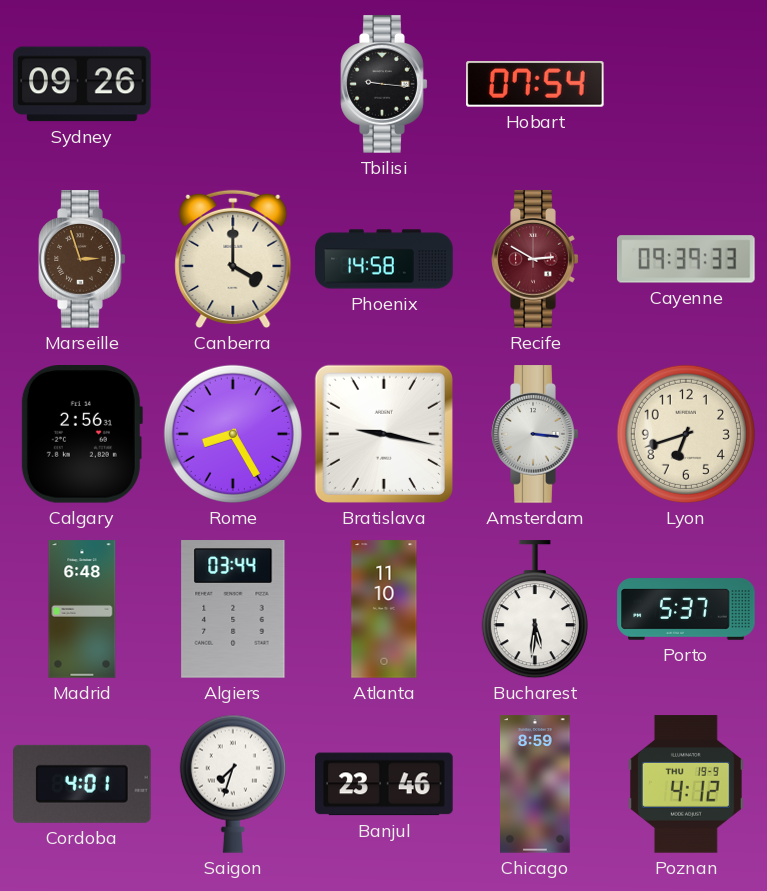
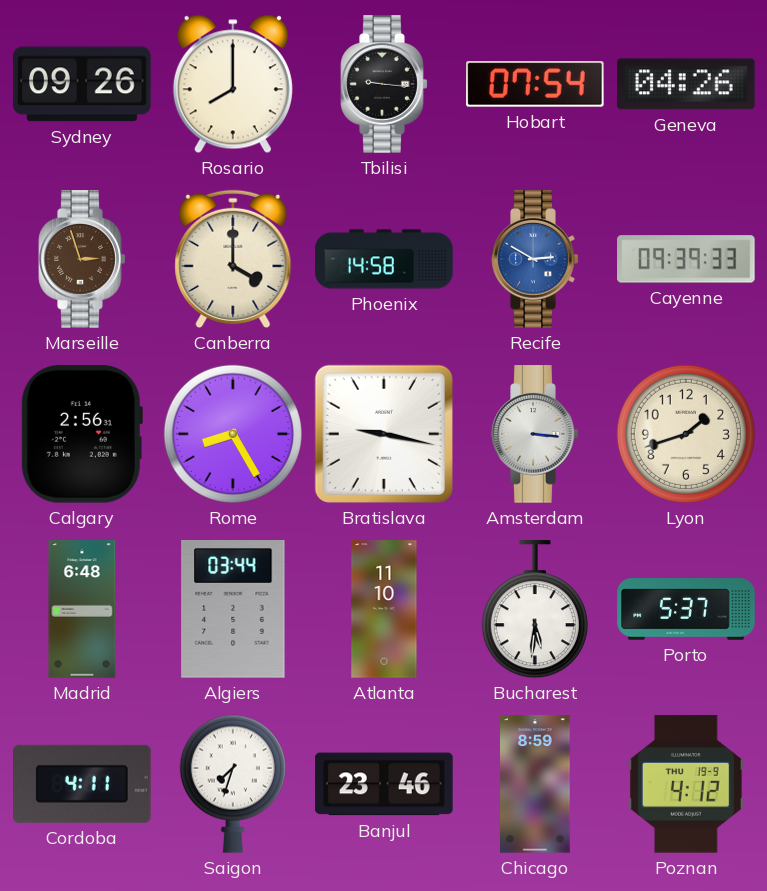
Rosario: none -> 8:00 (233, 84)
Geneva: none -> 04:26 (686, 84)
Recife dial: burgundy -> blue (535, 259)
Lyon: 6:42 -> 1:42 (686, 434)
Cordoba: 4:01 -> 4:11 (82, 784)
